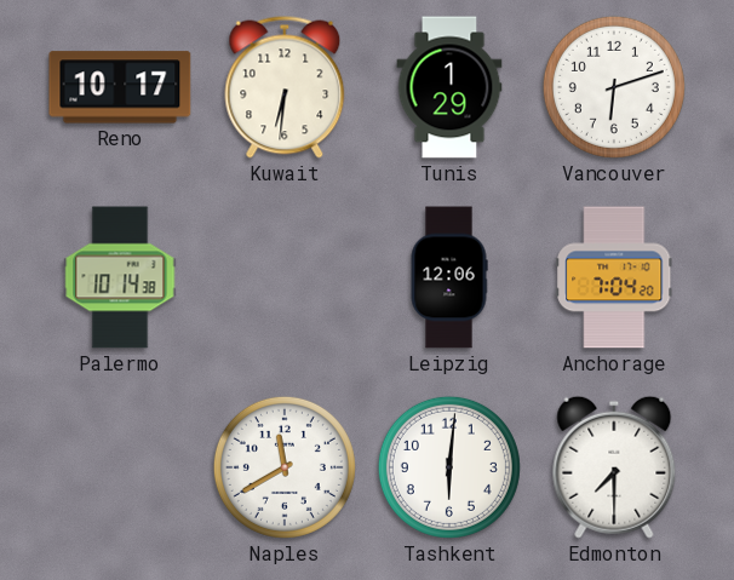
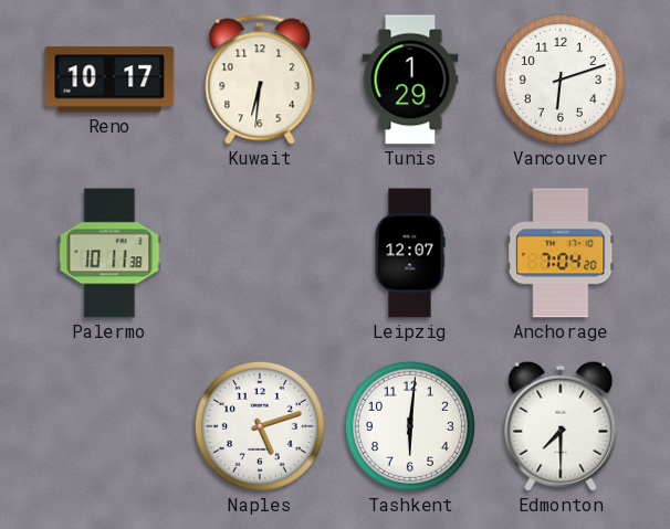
Palermo: 10:14 -> 10:11 (109, 253)
Leipzig: 12:06 -> 12:07 (410, 253)
Naples: 11:40 -> 5:12 (260, 426)
